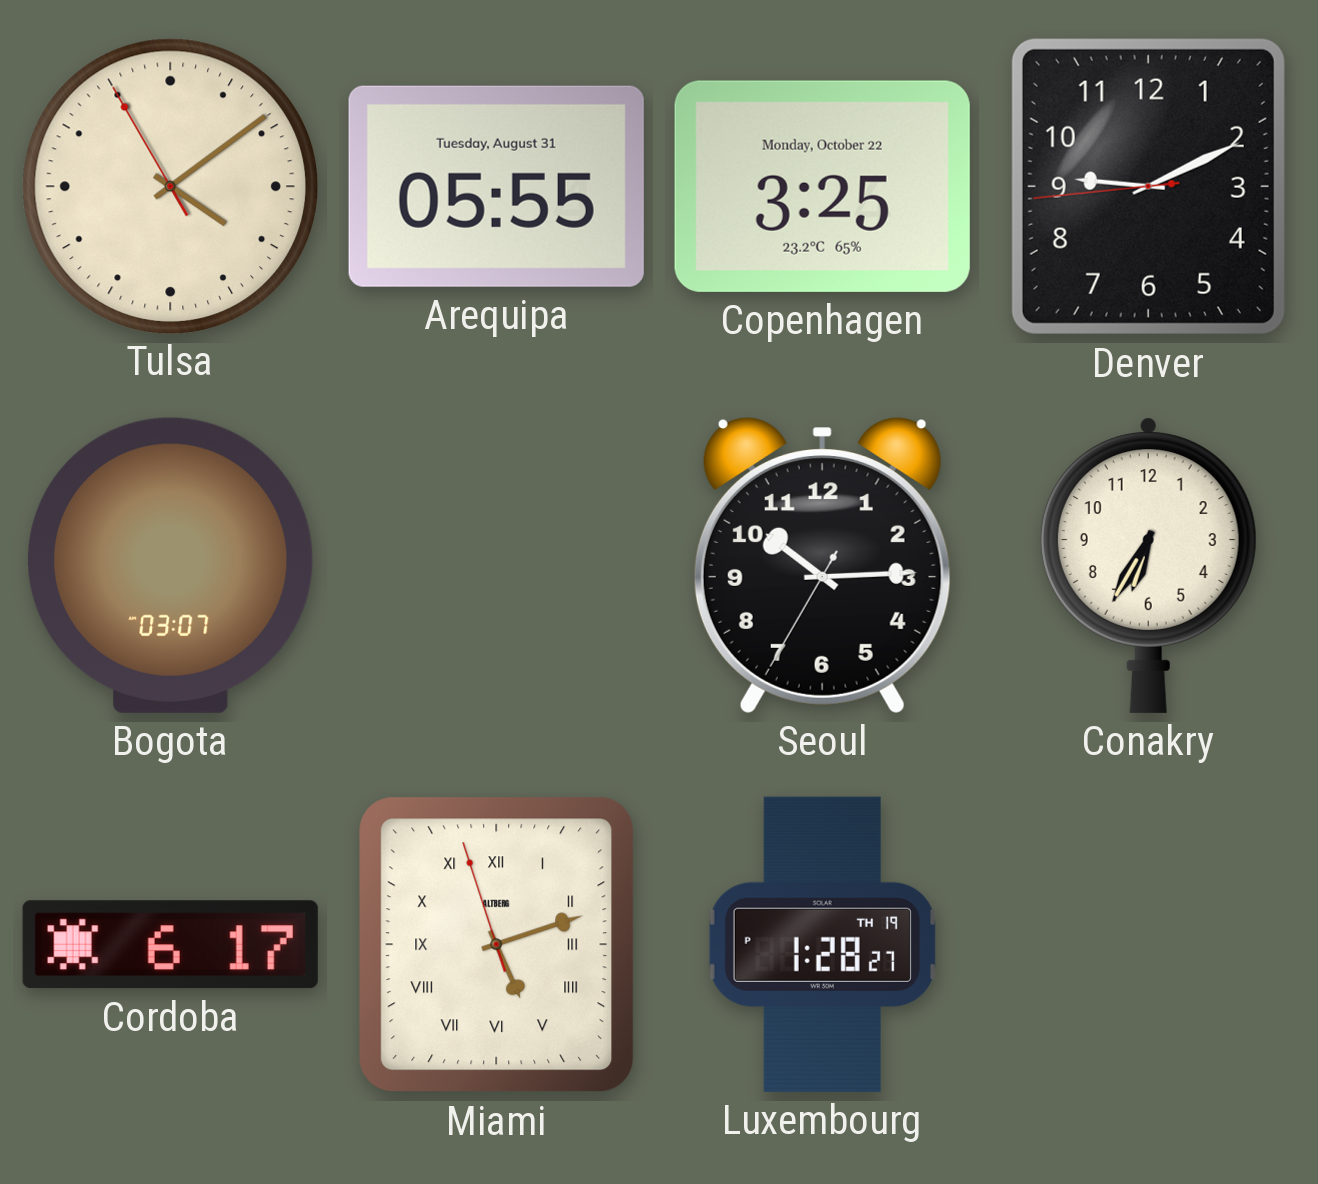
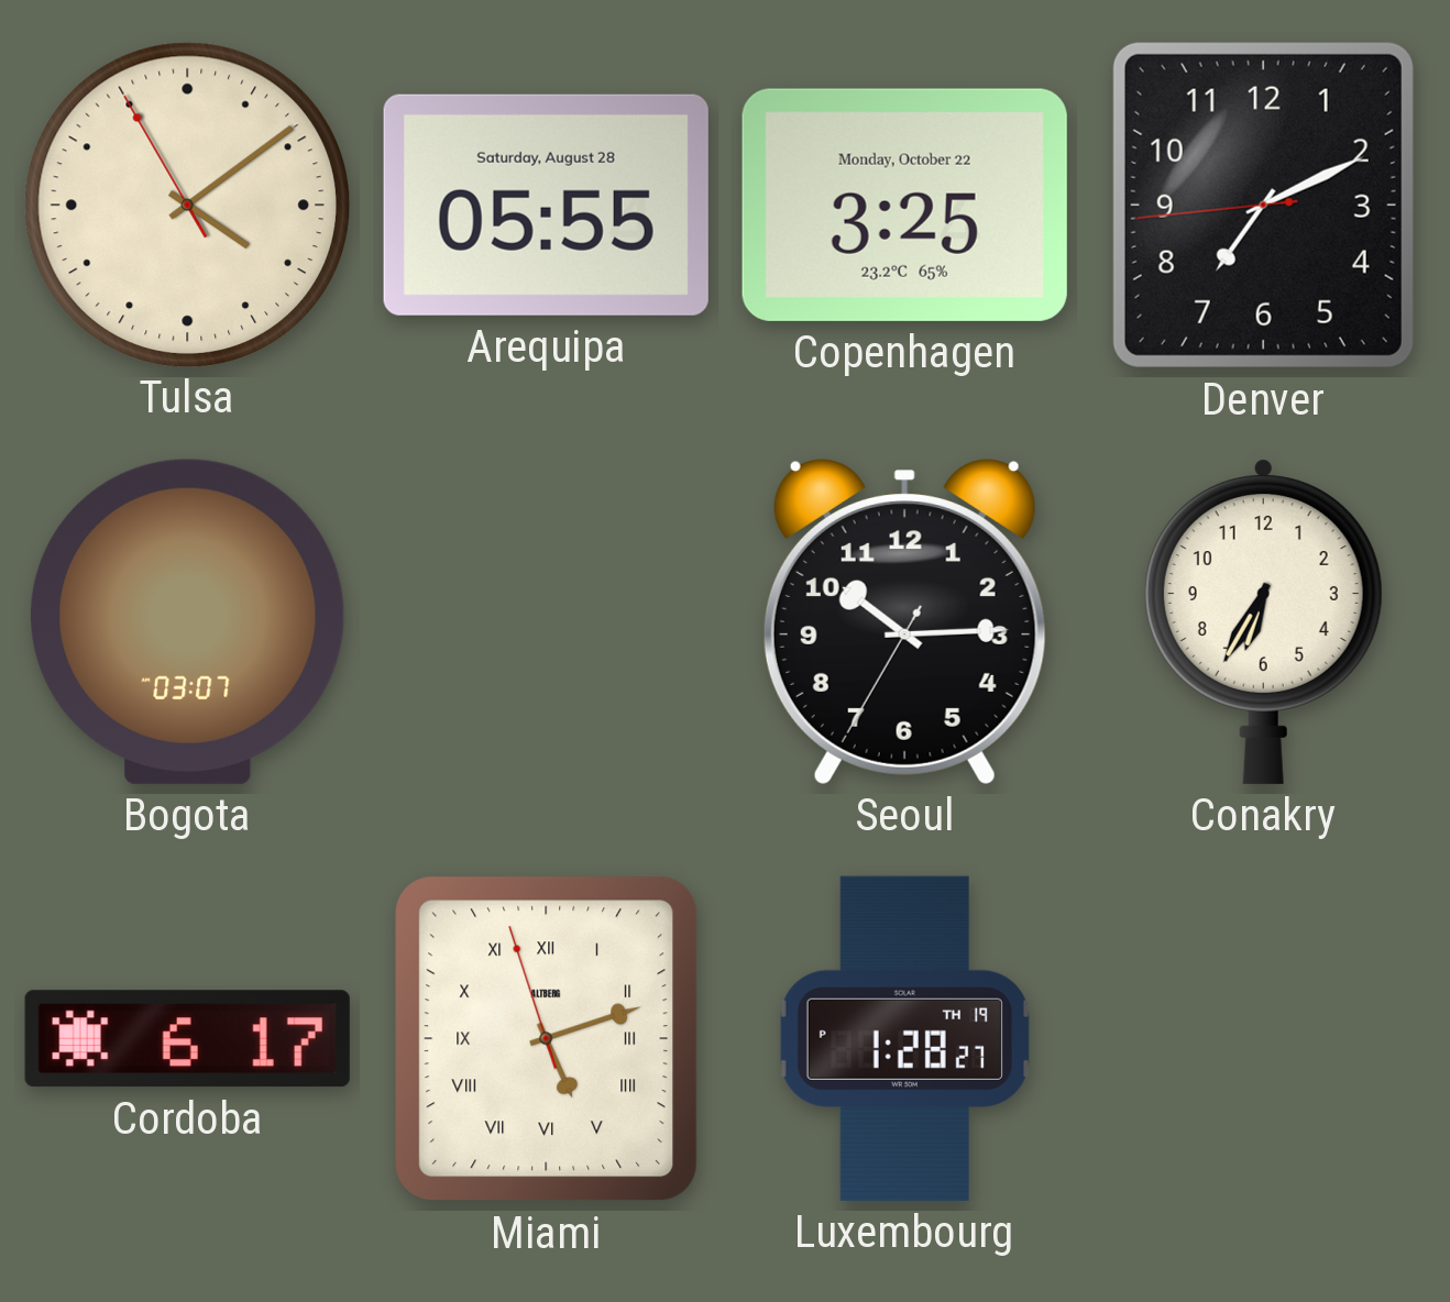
Arequipa date: Tuesday, August 31 -> Saturday, August 28 (546, 205)
Denver: 9:10 -> 7:10 (1263, 205)
